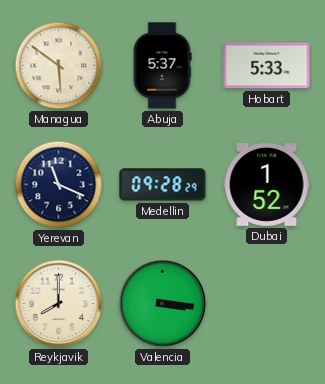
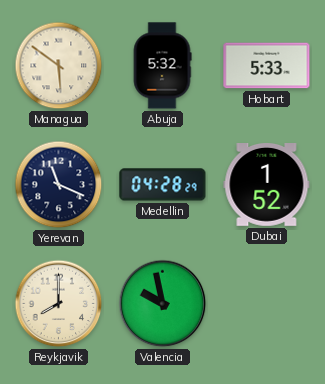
Abuja: 5:37 -> 5:32 (162, 66)
Medellin: 09:28 -> 04:28 (163, 185)
Valencia: 3:16 -> 9:58 (163, 304)
